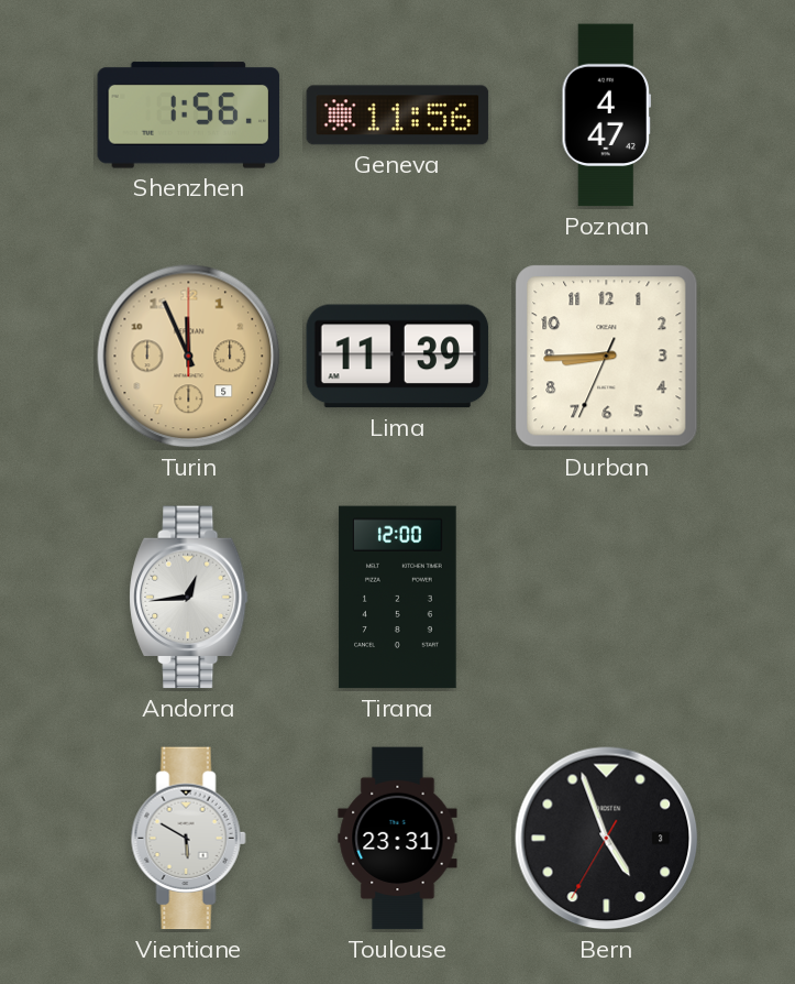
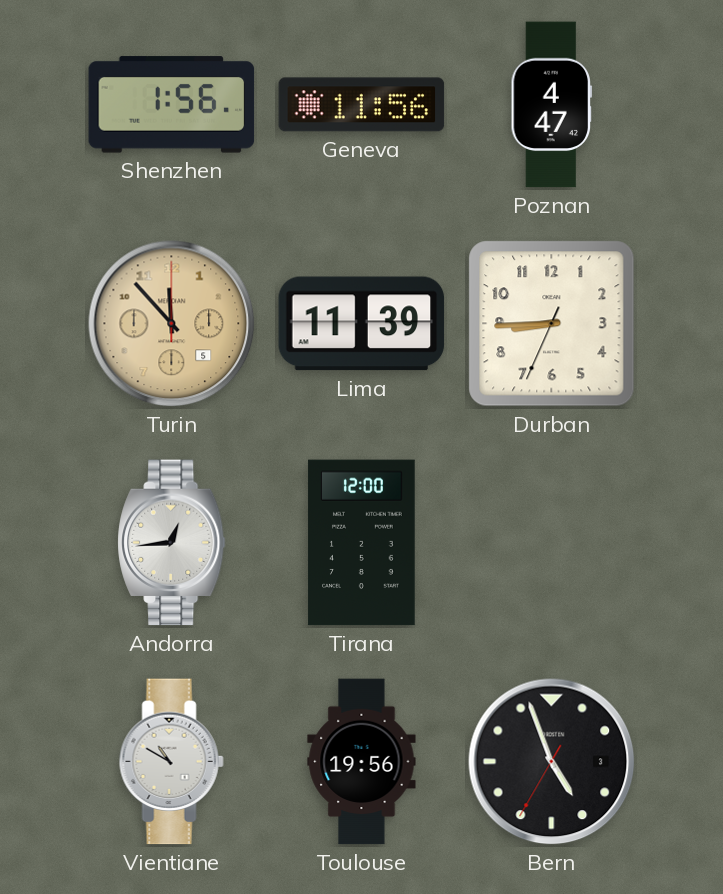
Turin: 11:56 -> 11:53 (172, 324)
Vientiane: 5:50 -> 10:50 (171, 762)
Toulouse: 23:31 -> 19:56 (362, 762)
